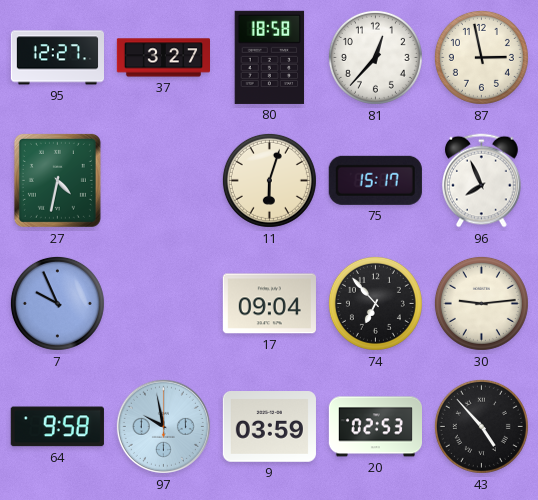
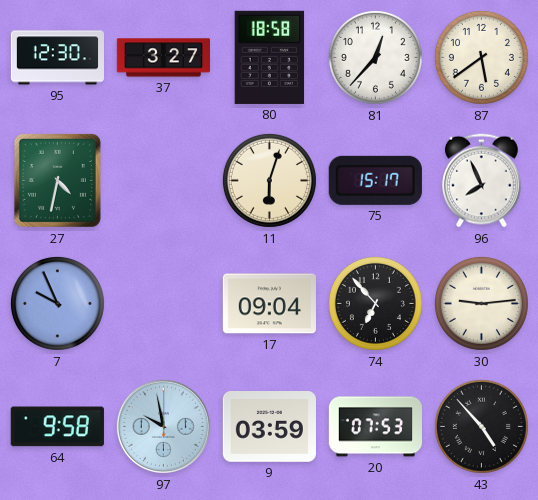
95: 12:27 -> 12:30 (57, 58)
87: 2:58 -> 5:39 (481, 57)
20: 02:53 -> 07:53 (375, 427)
